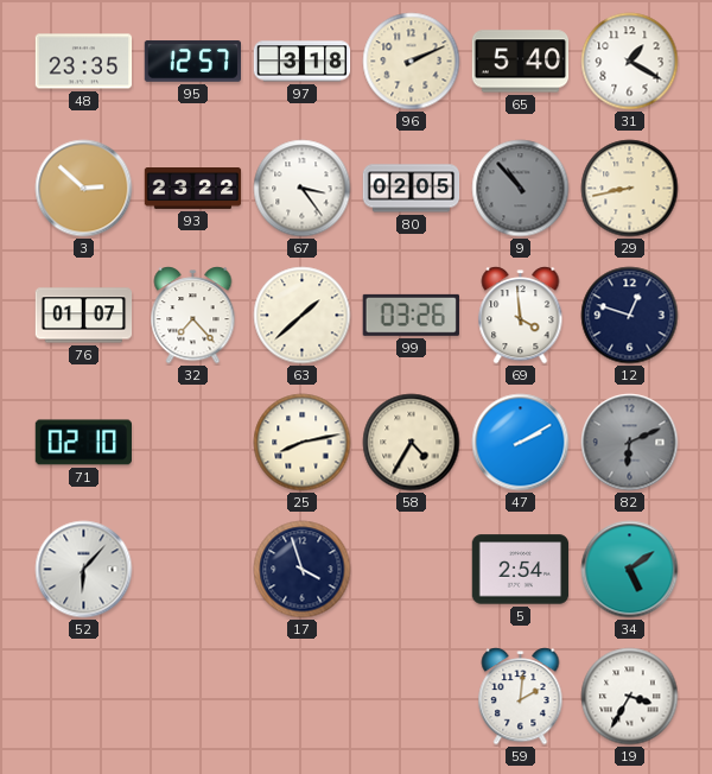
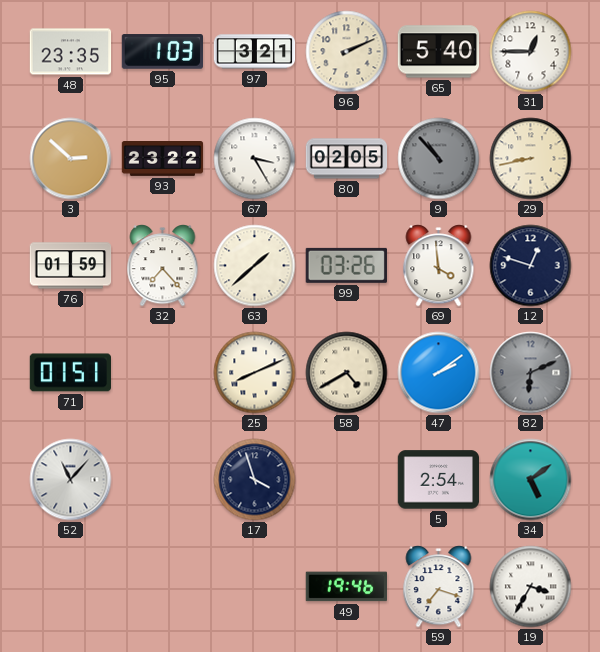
95: 12:57 -> 1:03 (162, 52)
97: 3:18 -> 3:21 (255, 52)
31: 1:20 -> 12:45 (531, 52)
67: 3:24 -> 3:25 (255, 159)
76: 01:07 -> 01:59 (71, 266)
71: 02:10 -> 01:51 (70, 373)
25: 8:13 -> 8:11 (255, 373)
58: 4:35 -> 4:40 (347, 373)
47: 2:10 -> 2:09 (439, 373)
52: 6:07 -> 11:07 (71, 480)
49: none -> 19:46 (346, 587)
59: 2:01 -> 7:18 (439, 587)
